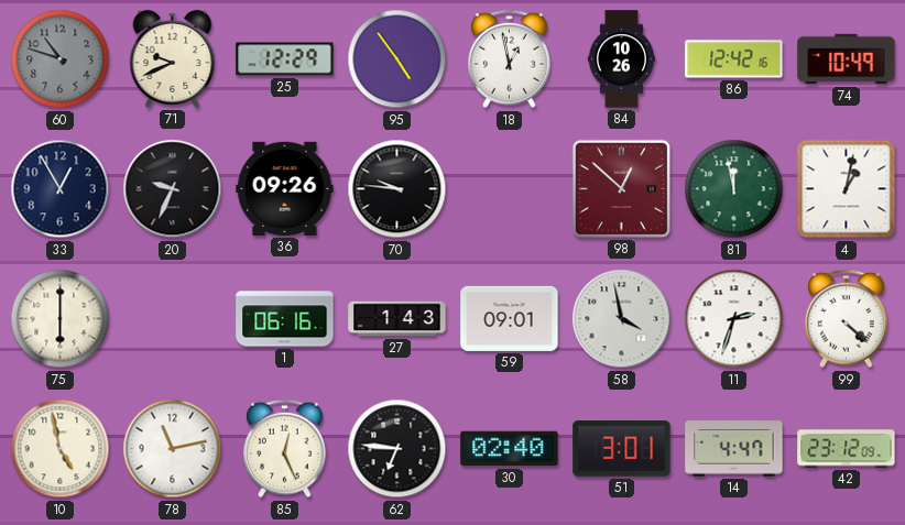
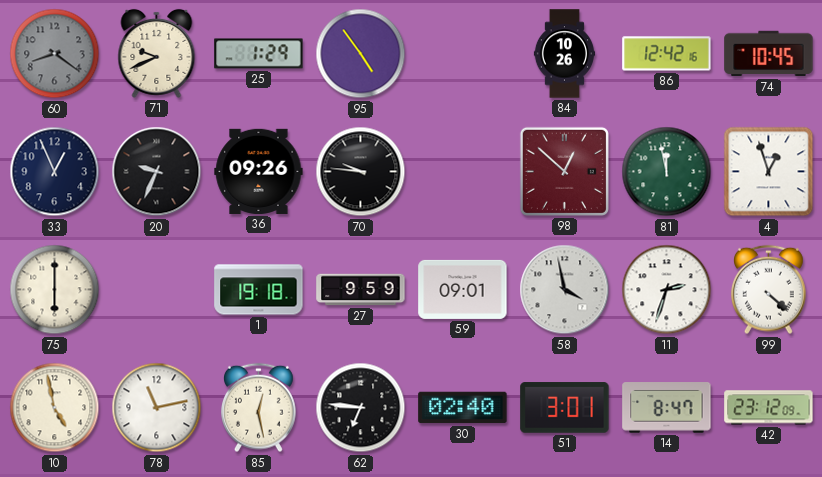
60: 10:48 -> 8:21 (55, 54)
25: 12:29 -> 1:29 (259, 54)
18: 12:58 -> none (510, 59)
74: 10:49 -> 10:45 (769, 54)
33: 12:55 -> 12:56 (55, 172)
4: 1:02 -> 12:57 (769, 172)
1: 06:16 -> 19:18 (259, 290)
27: 1:43 -> 9:59 (361, 290)
85: 12:26 -> 12:28 (259, 408)
14: 4:47 -> 8:47 (667, 408)
